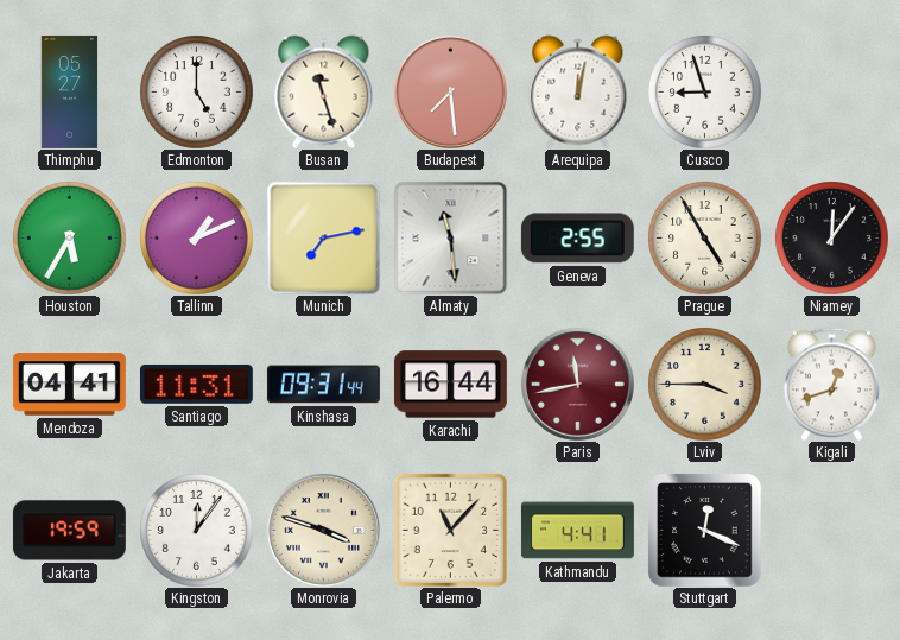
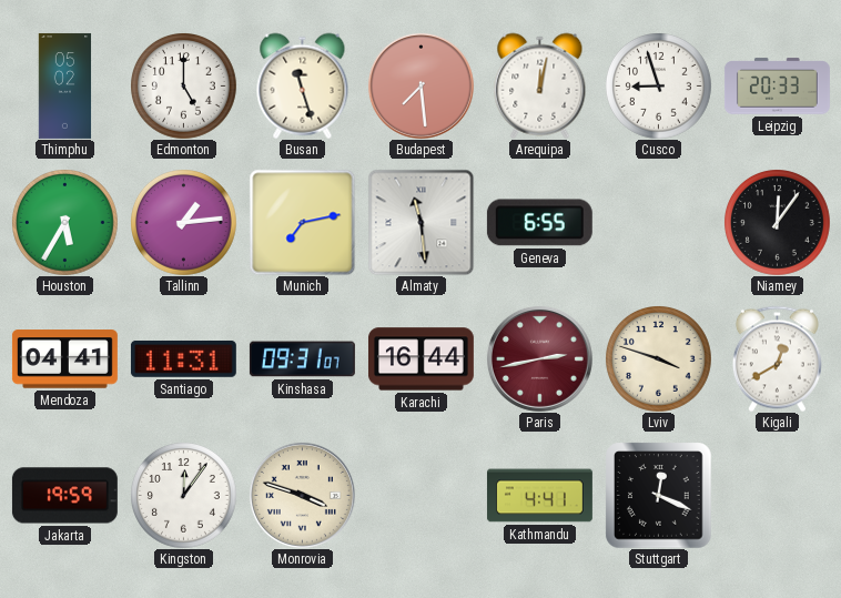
Thimphu: 05:27 -> 05:02 (65, 85)
Leipzig: none -> 20:33 (777, 87)
Tallinn: 1:11 -> 1:14 (184, 223)
Geneva: 2:55 -> 6:55 (539, 223)
Prague: 4:55 -> none (705, 239)
Kinshasa: 09:31:44 -> 09:31:07 (302, 359)
Paris: 11:43 -> 2:43 (539, 358)
Lviv: 3:45 -> 3:48 (659, 359)
Kigali: 12:42 -> 12:40 (777, 358)
Palermo: 11:07 -> none (450, 530)
